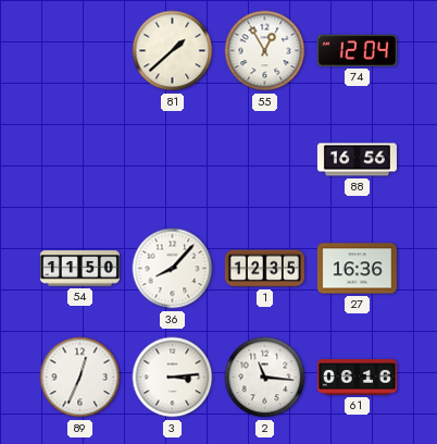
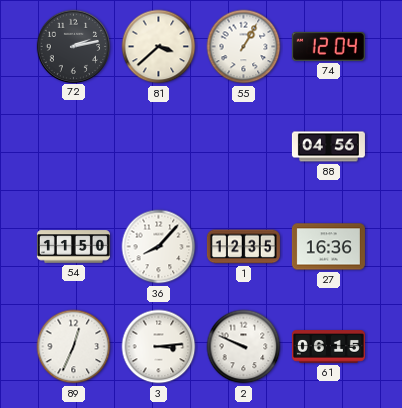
72: none -> 2:13 (73, 46)
81: 1:38 -> 3:38 (159, 47)
55: 12:55 -> 1:05 (244, 47)
88: 16:56 -> 04:56 (328, 147)
2: 11:16 -> 9:49 (244, 347)
61: 06:16 -> 06:15 (328, 347)
